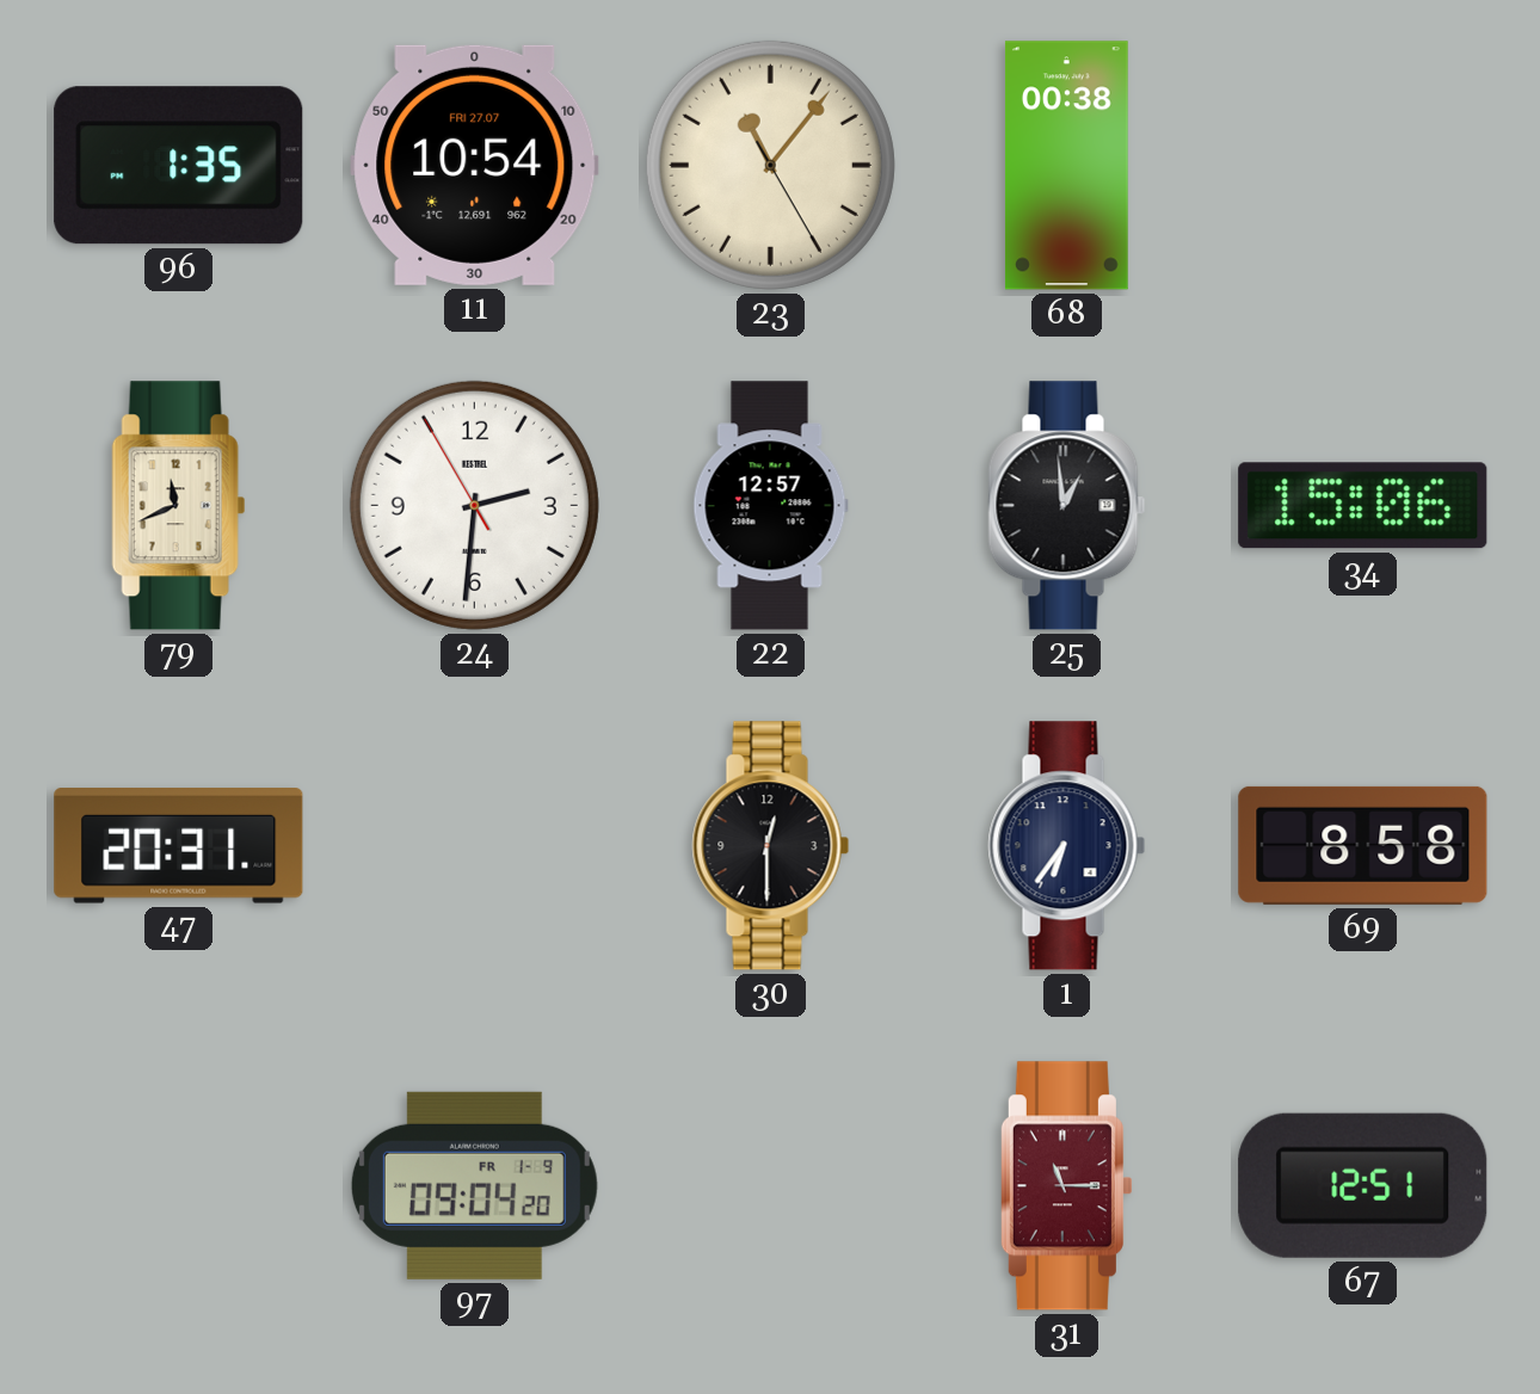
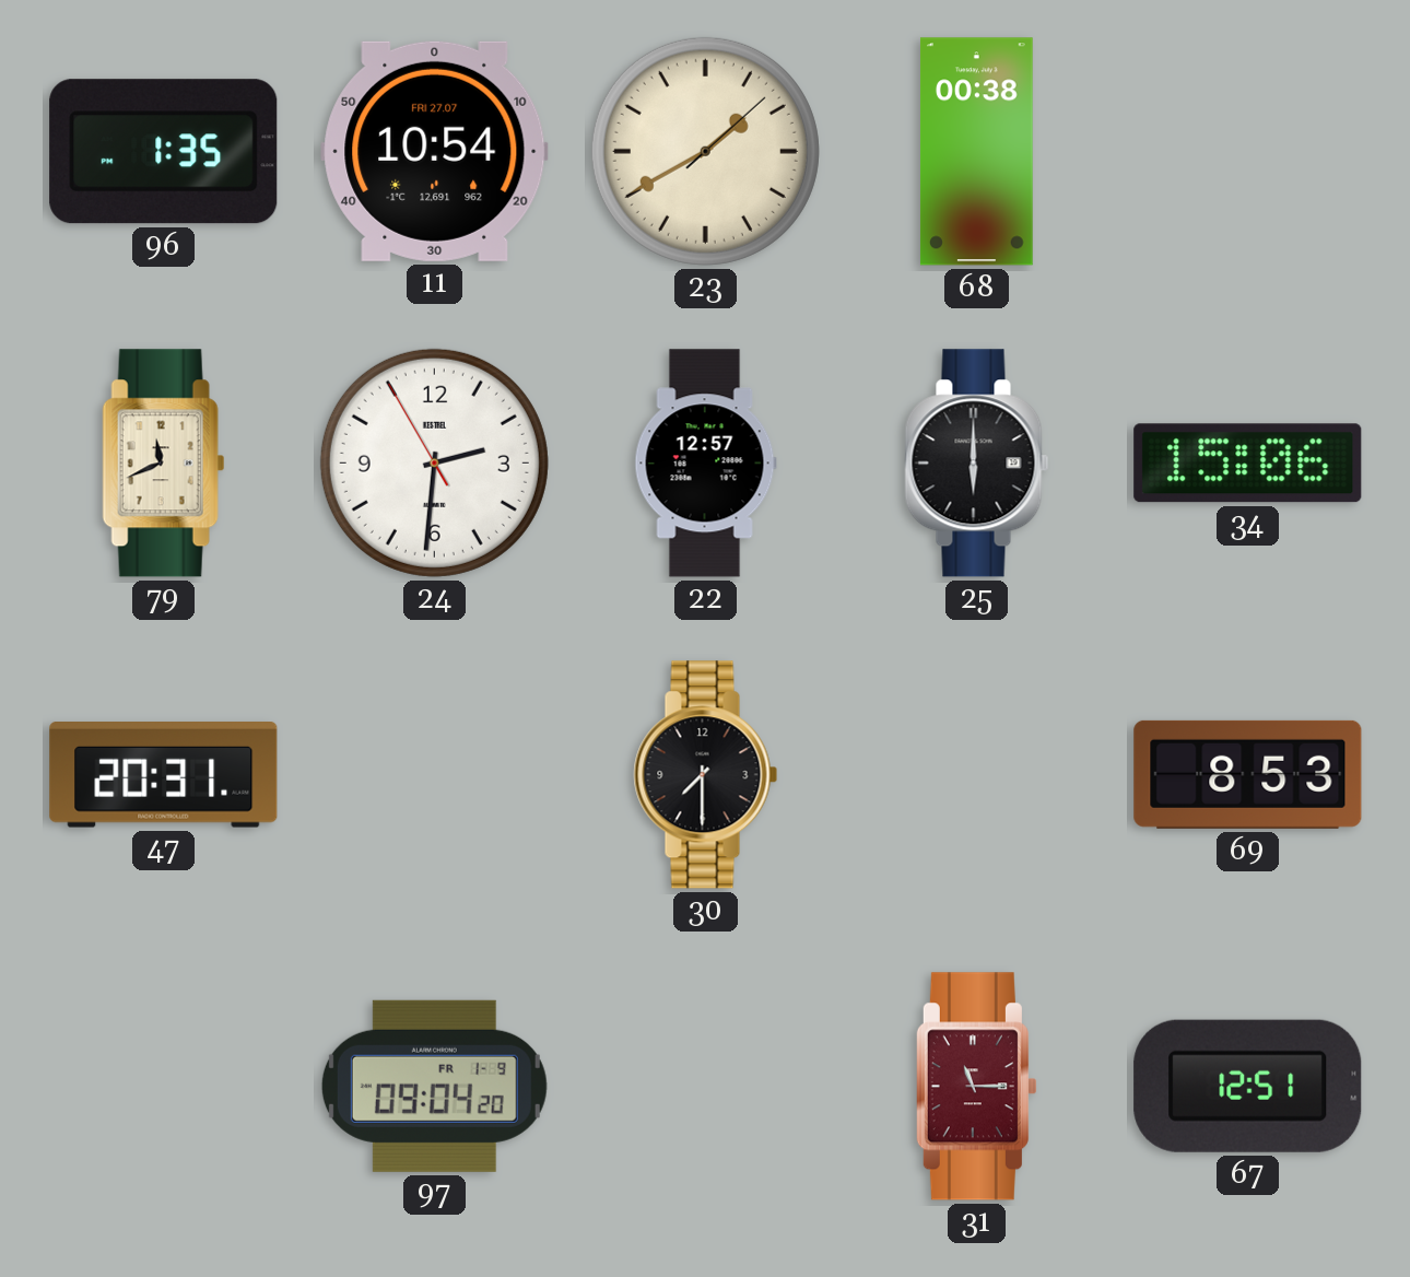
23: 11:06 -> 1:40 (705, 151)
25: 12:59 -> 6:00 (977, 464)
30: 12:30 -> 7:30 (706, 775)
1: 6:36 -> none (1067, 846)
69: 8:58 -> 8:53 (1248, 774)
